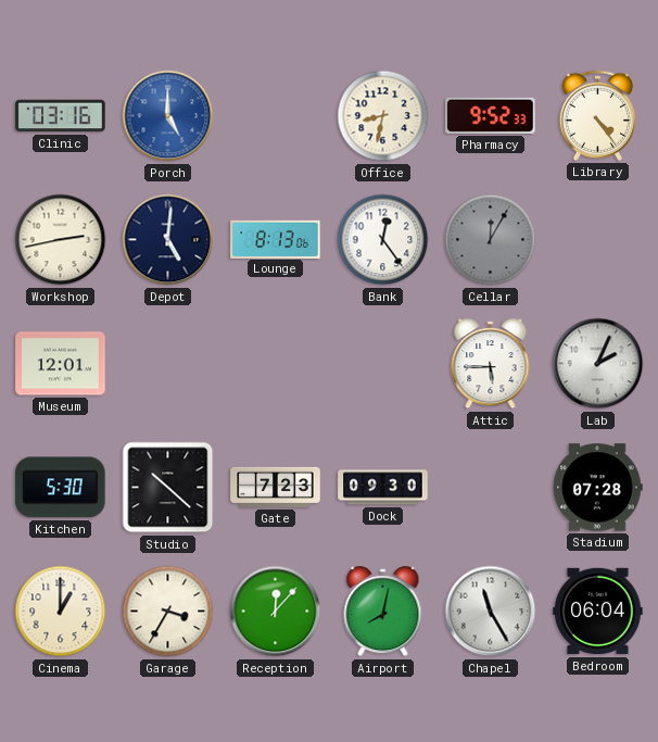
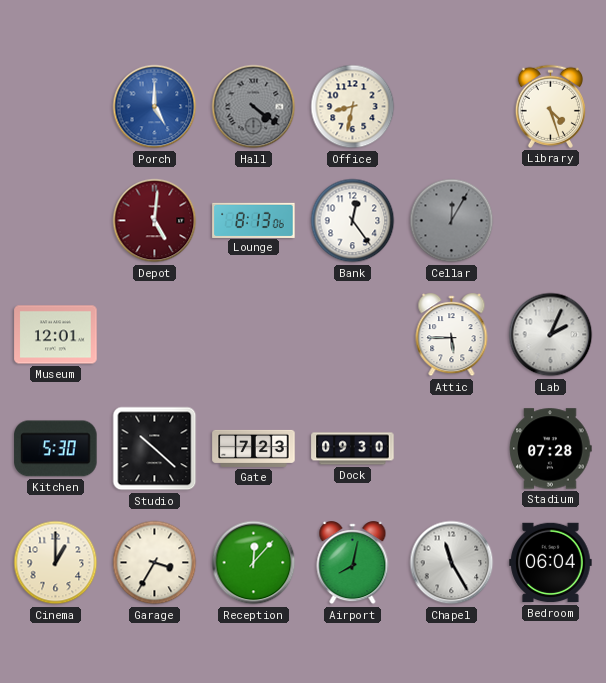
Clinic: 03:16 -> none (61, 116)
Hall: none -> 4:21 (254, 107)
Pharmacy: 9:52 -> none (491, 115)
Library: 4:24 -> 4:27 (550, 106)
Workshop: 2:43 -> none (61, 240)
Depot dial: navy -> burgundy (155, 221)
